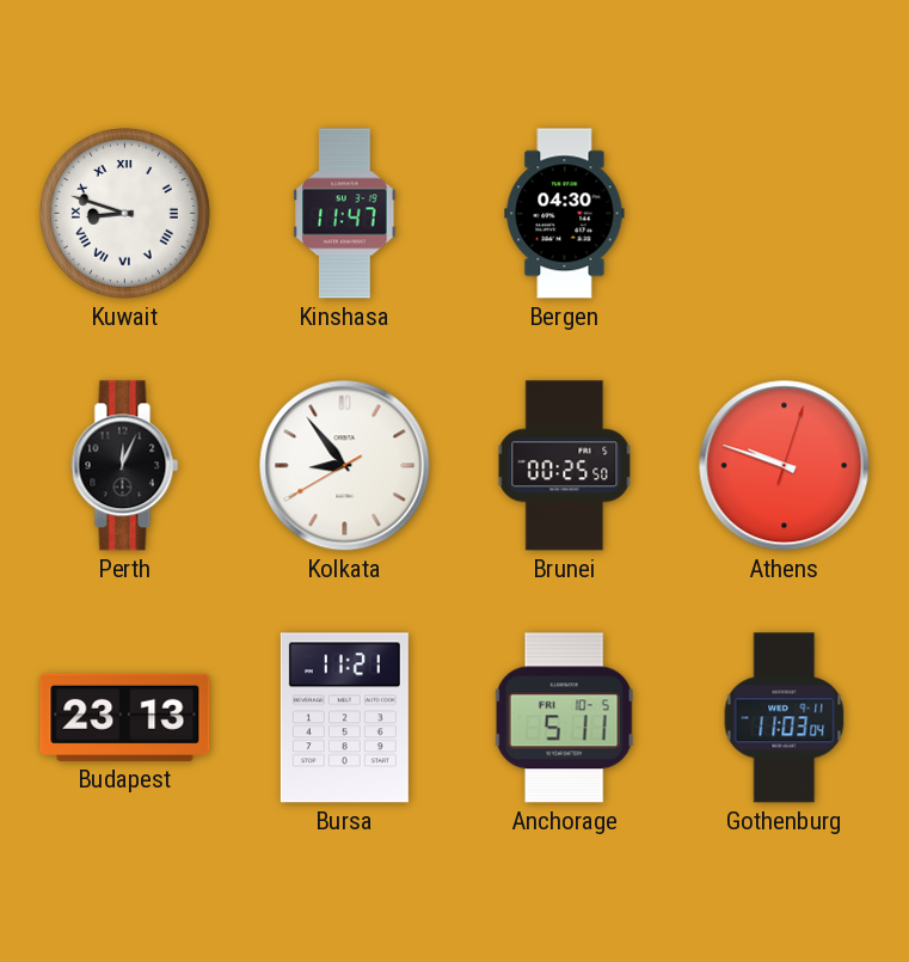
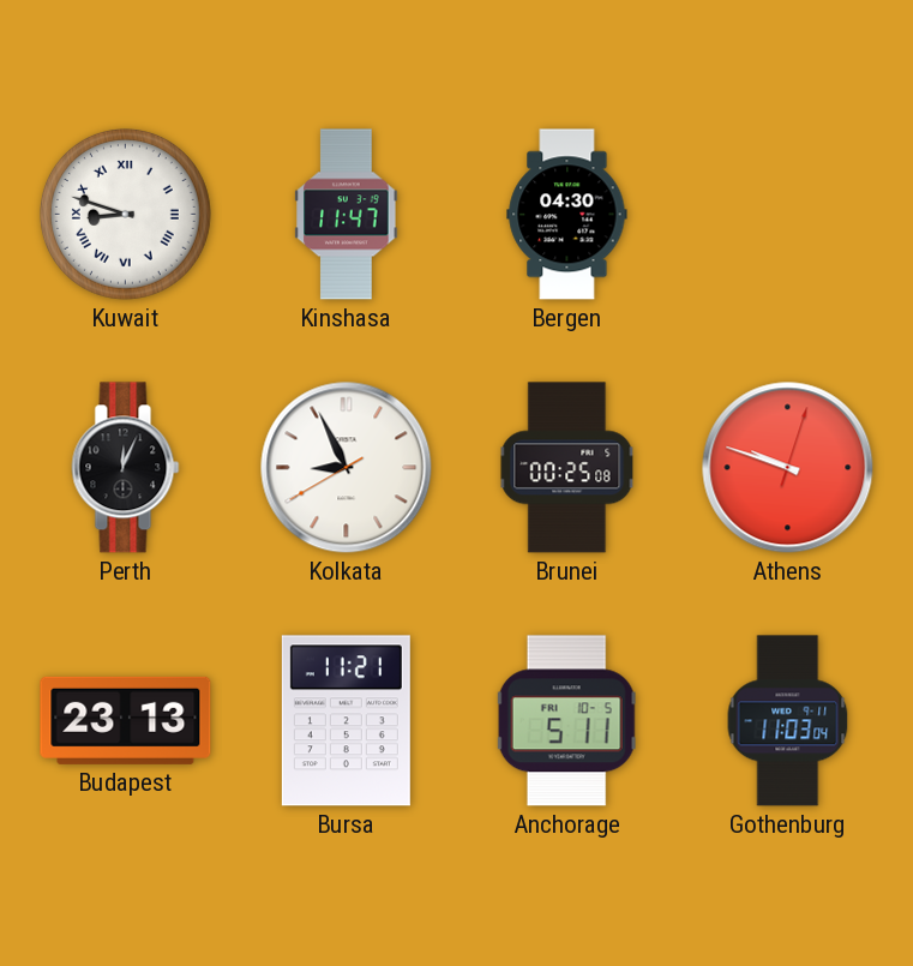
Kolkata: 8:53 -> 8:55 (347, 468)
Brunei: 00:25:50 -> 00:25:08 (567, 468)
